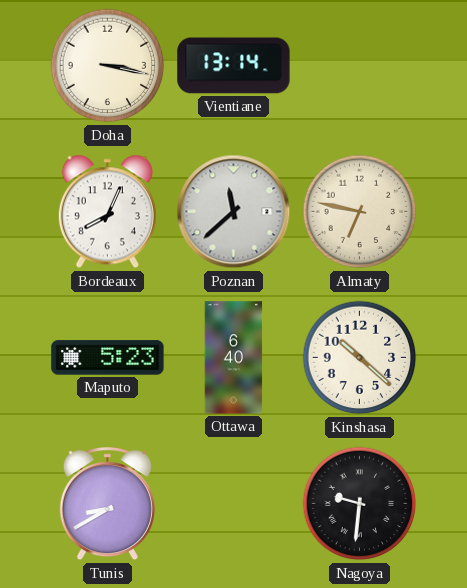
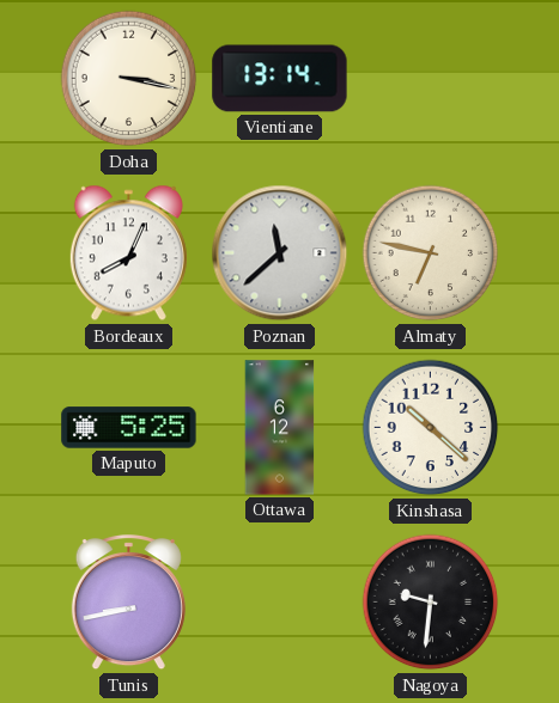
Maputo: 5:23 -> 5:25 (129, 428)
Ottawa: 6:40 -> 6:12 (280, 428)
Tunis: 8:40 -> 8:43 (128, 604)
